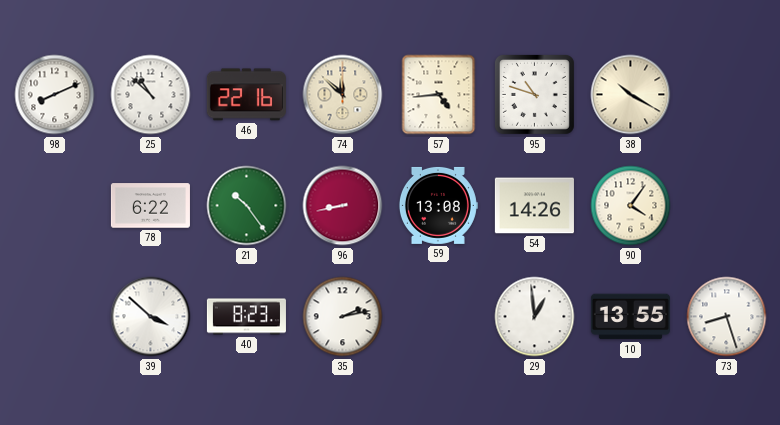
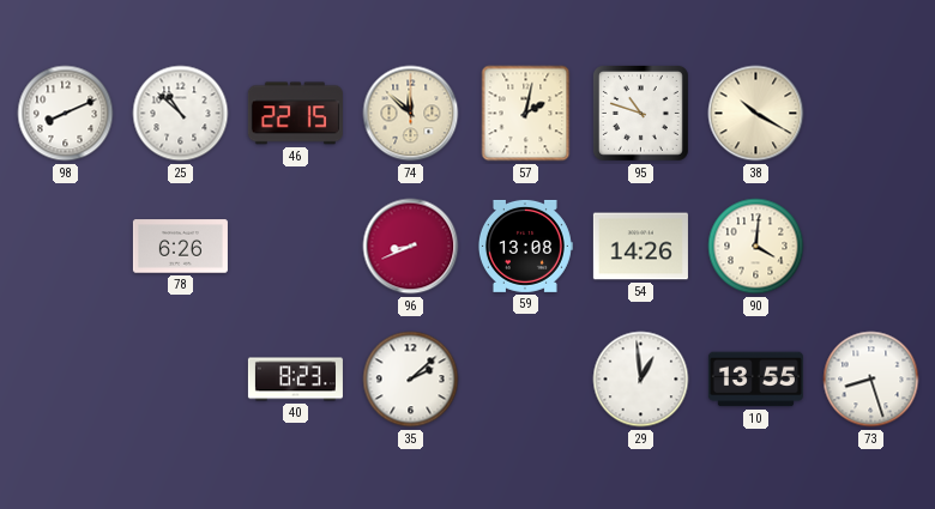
46: 22:16 -> 22:15 (295, 114)
57: 4:44 -> 2:02 (526, 114)
78: 6:22 -> 6:26 (180, 247)
21: 10:24 -> none (247, 206)
96: 8:43 -> 8:41 (411, 247)
90: 4:06 -> 4:01 (756, 247)
39: 3:52 -> none (151, 317)
35: 2:13 -> 2:08 (411, 380)
